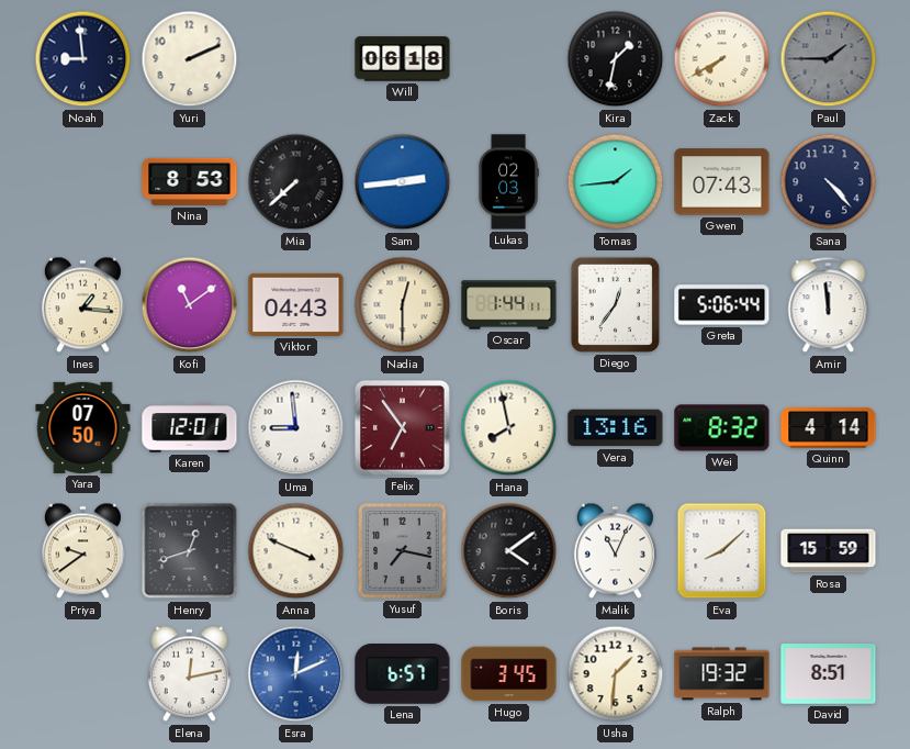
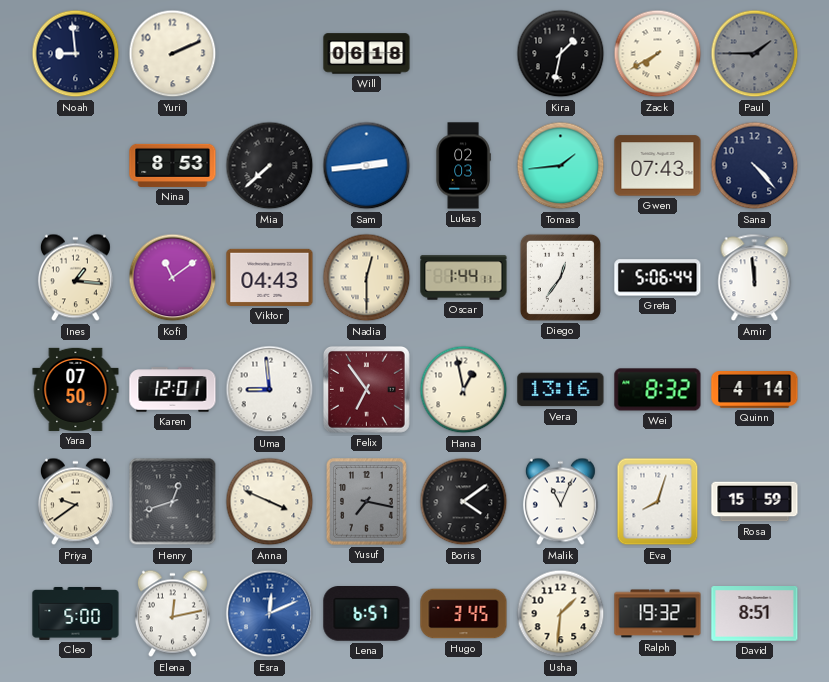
Hana: 7:58 -> 12:58 (464, 390)
Eva: 8:08 -> 8:03 (658, 502)
Cleo: none -> 5:00 (76, 613)
